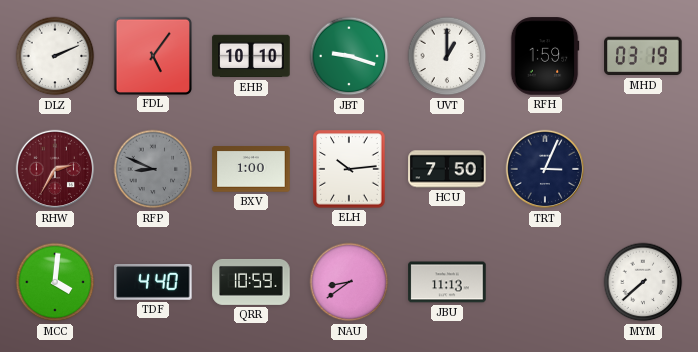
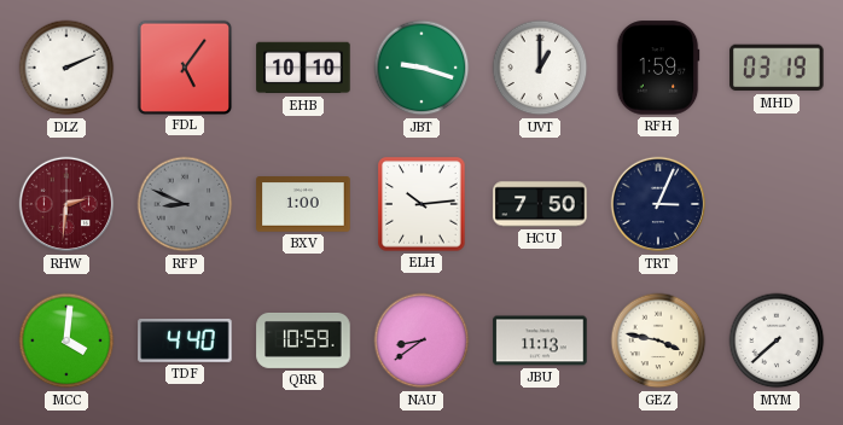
RHW: 2:35 -> 2:31 (66, 204)
GEZ: none -> 3:47 (658, 340)
